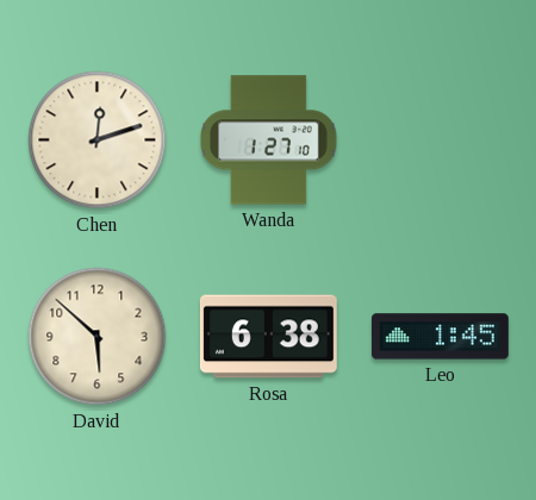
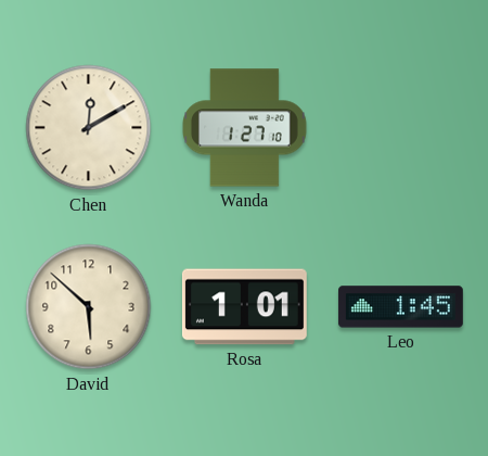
Chen: 12:12 -> 12:10 (89, 128)
Rosa: 6:38 -> 1:01 (244, 307)
